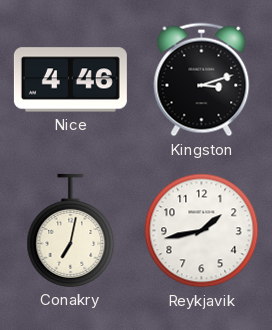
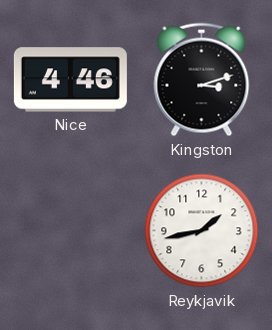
Conakry: 7:02 -> none (71, 230)
